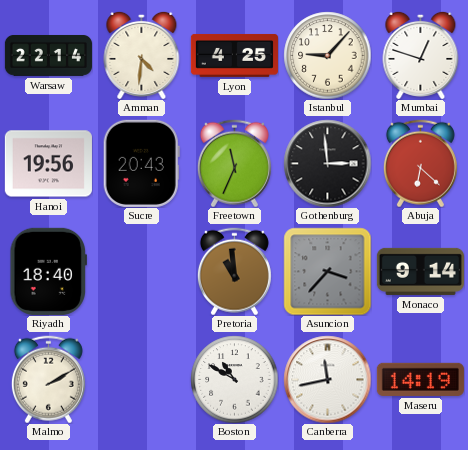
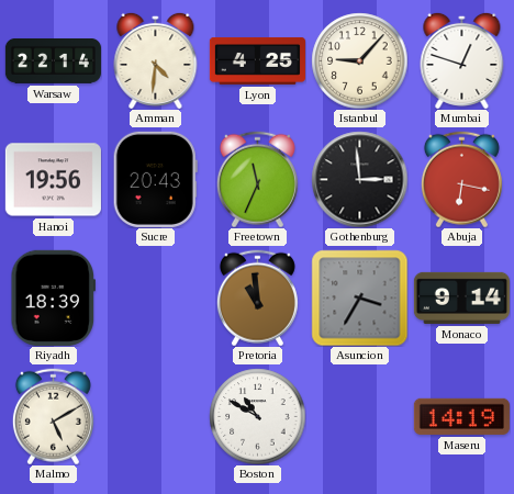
Abuja: 6:22 -> 6:17 (461, 179)
Riyadh: 18:40 -> 18:39 (53, 297)
Asuncion: 3:37 -> 3:35 (359, 297)
Malmo: 2:10 -> 5:10 (53, 416)
Canberra: 11:43 -> none (327, 379)
